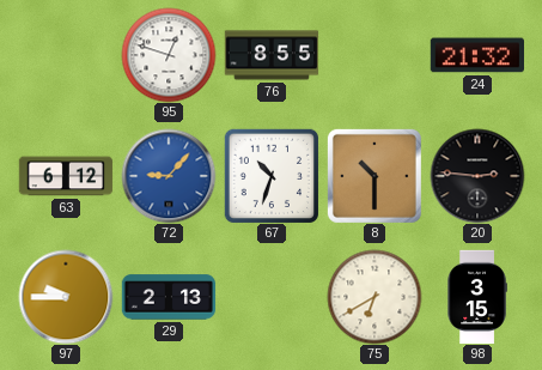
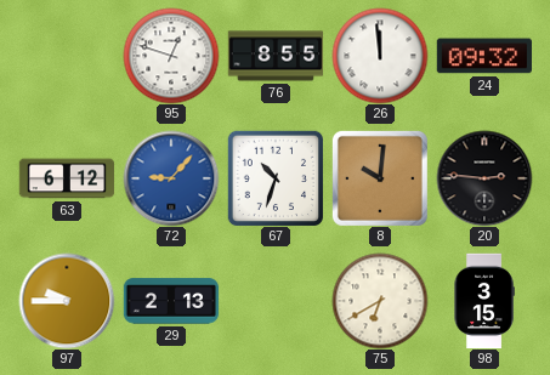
26: none -> 11:59 (380, 56)
24: 21:32 -> 09:32 (483, 56)
8: 10:30 -> 10:01 (380, 178)
